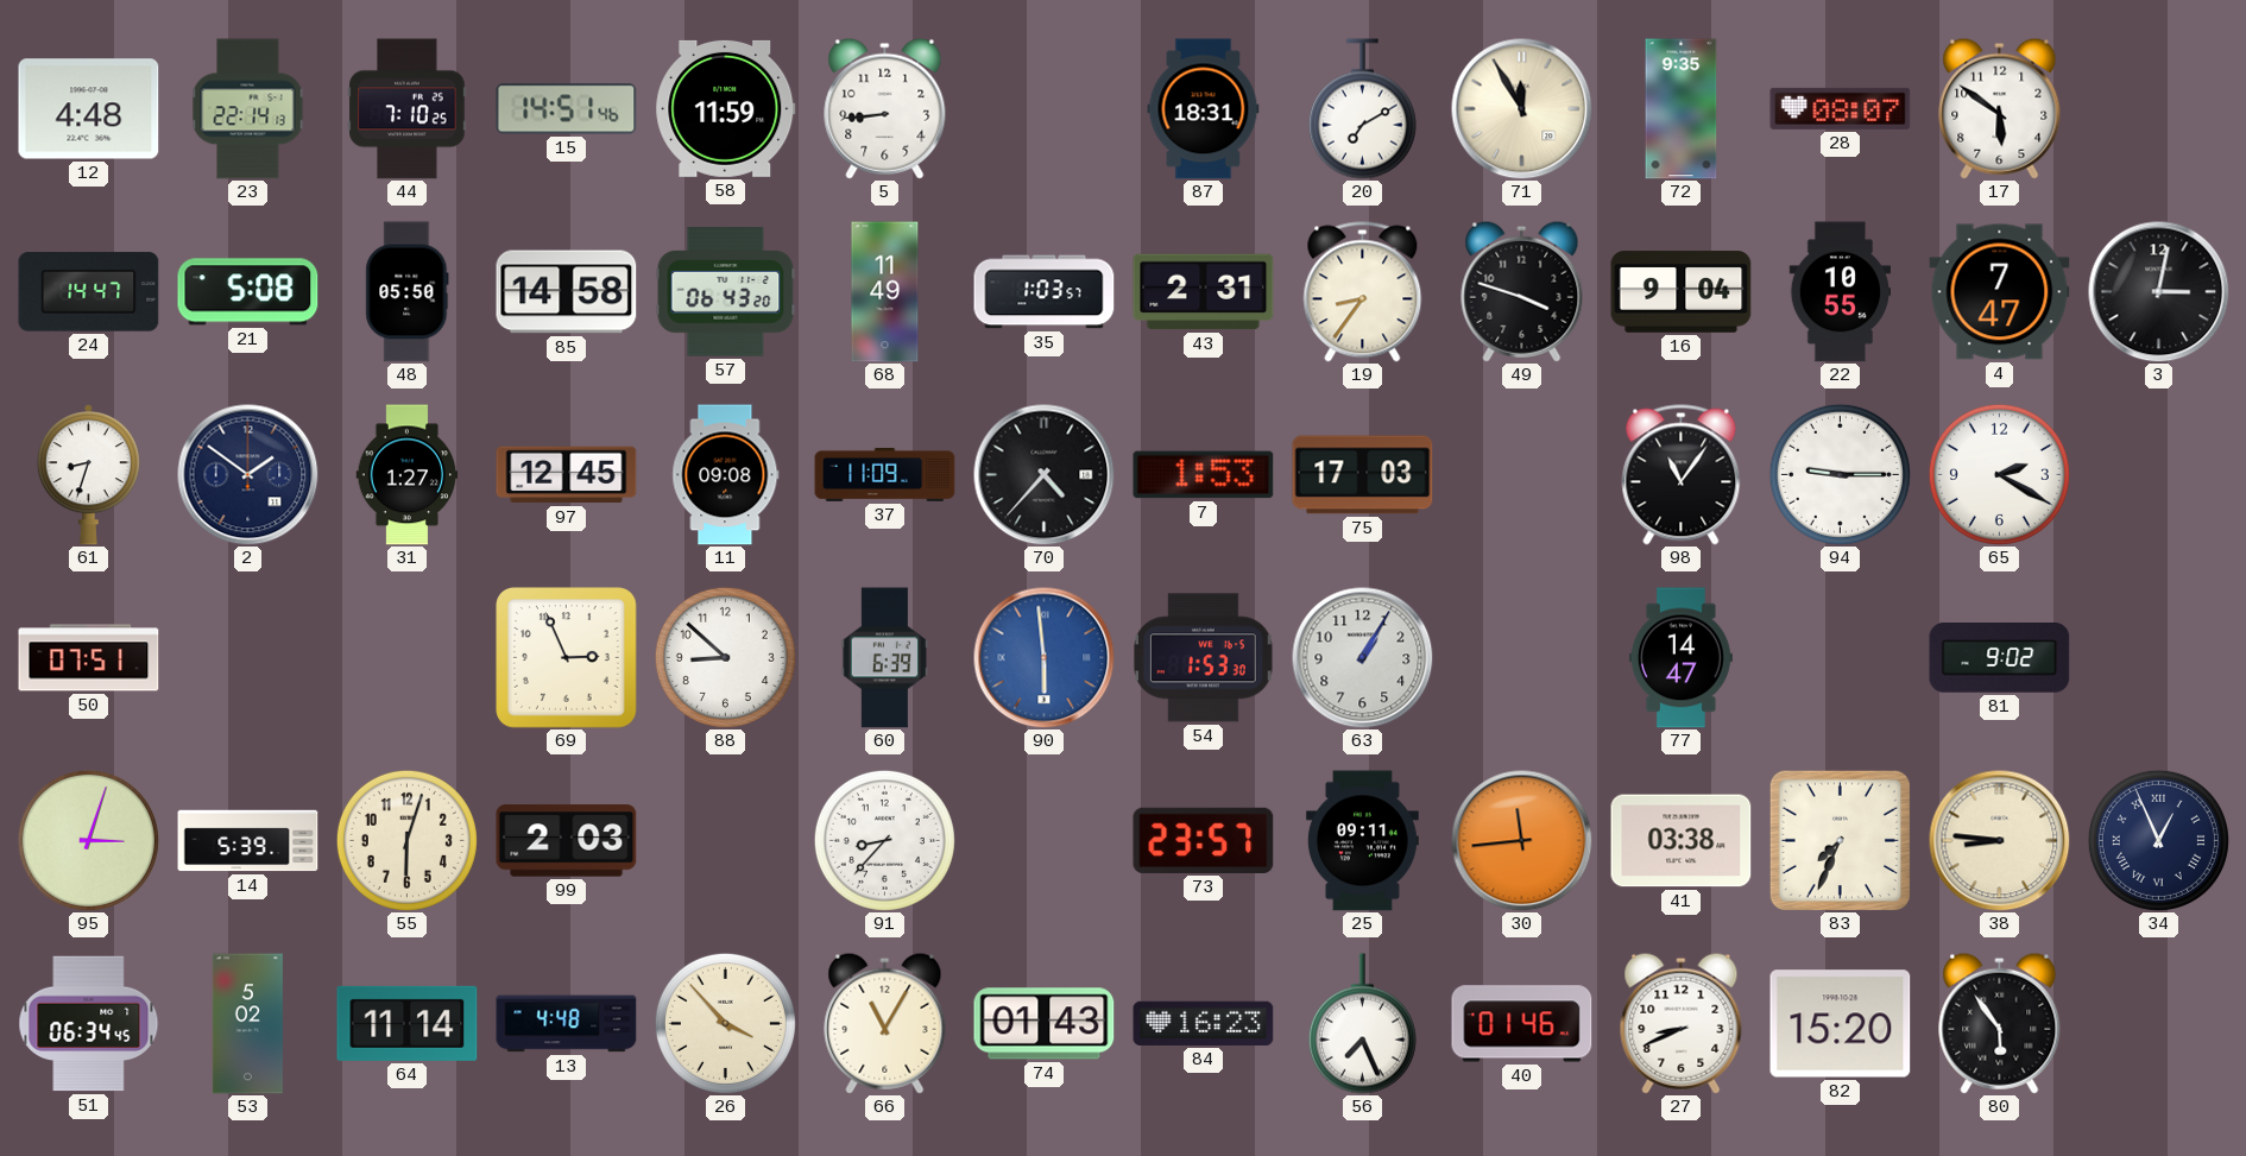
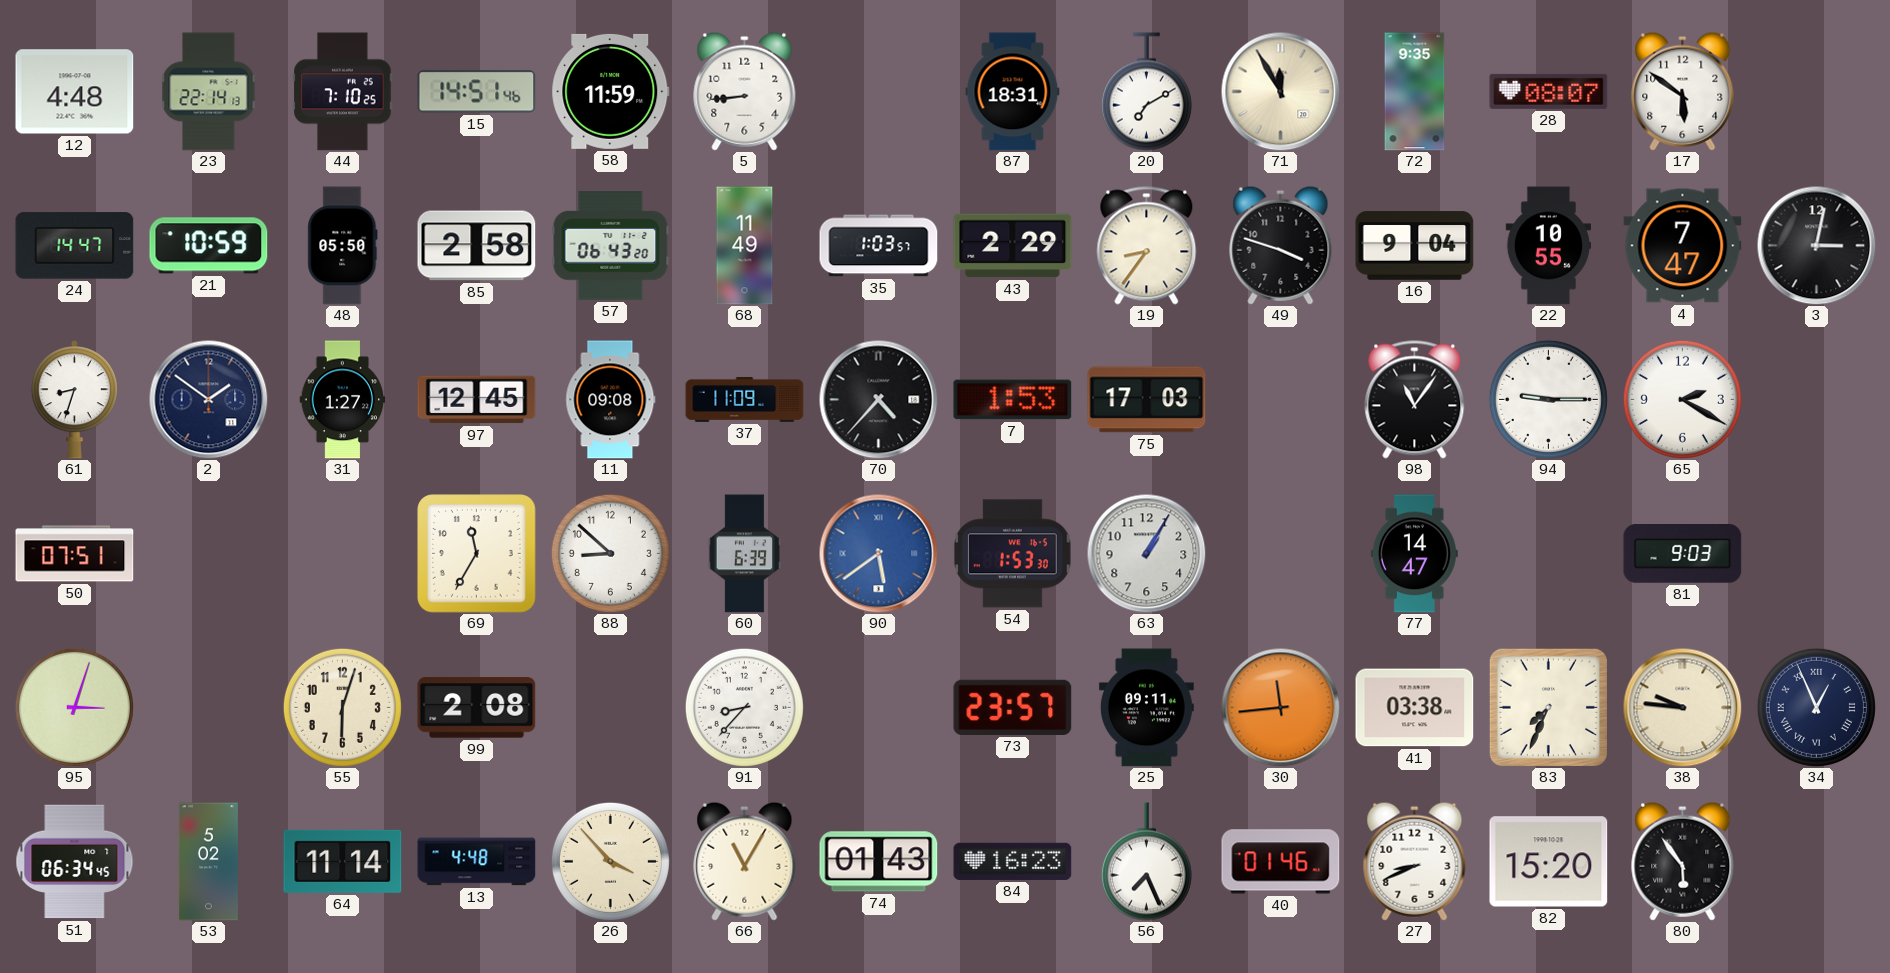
21: 5:08 -> 10:59 (209, 246)
85: 14:58 -> 2:58 (477, 246)
43: 2:31 -> 2:29 (1013, 246)
69: 2:56 -> 11:35 (477, 554)
90: 5:59 -> 5:39 (879, 554)
81: 9:02 -> 9:03 (1683, 554)
14: 5:39 -> none (248, 841)
99: 2:03 -> 2:08 (477, 708)
38: 8:46 -> 9:46 (1683, 708)
